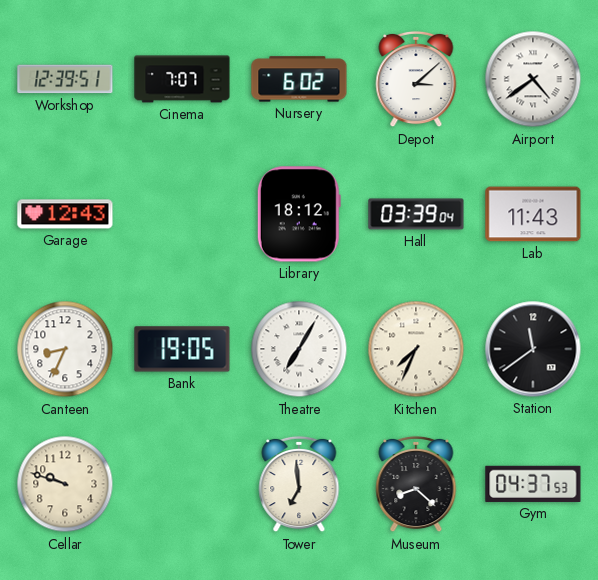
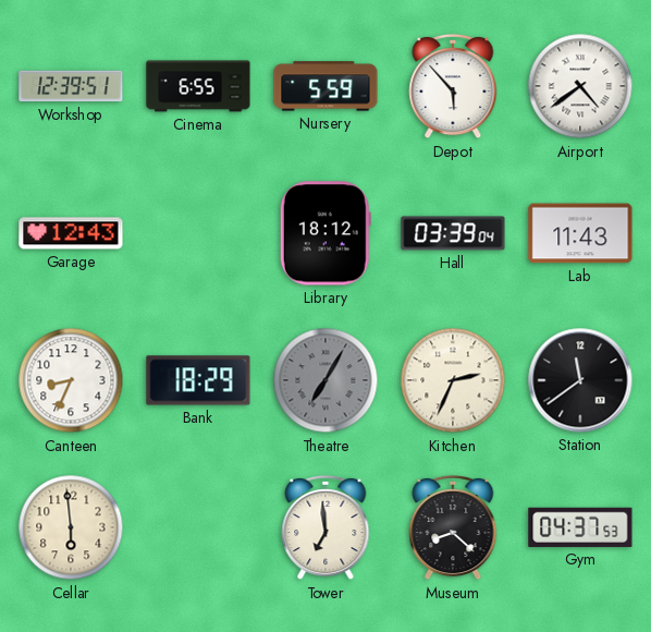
Cinema: 7:07 -> 6:55 (198, 86)
Nursery: 6:02 -> 5:59 (325, 86)
Depot: 3:08 -> 5:53 (453, 86)
Bank: 19:05 -> 18:29 (198, 380)
Theatre dial: white -> grey (325, 380)
Kitchen: 7:34 -> 2:34 (453, 380)
Cellar: 9:48 -> 5:59 (71, 527)
